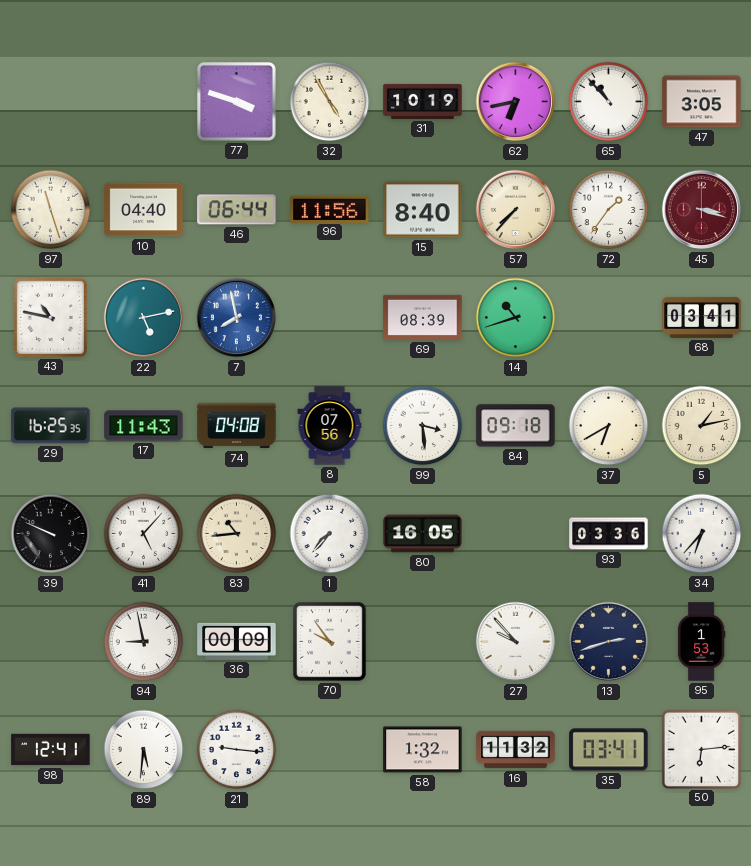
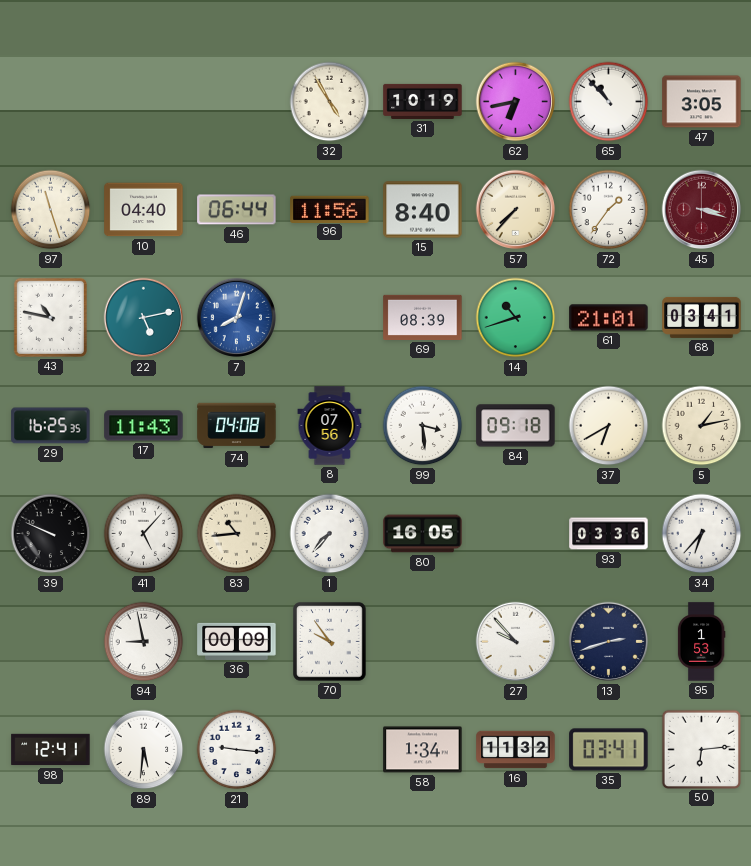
77: 3:48 -> none (237, 102)
7: 7:58 -> 8:03 (237, 318)
61: none -> 21:01 (609, 318)
58: 1:32 -> 1:34 (423, 750)
